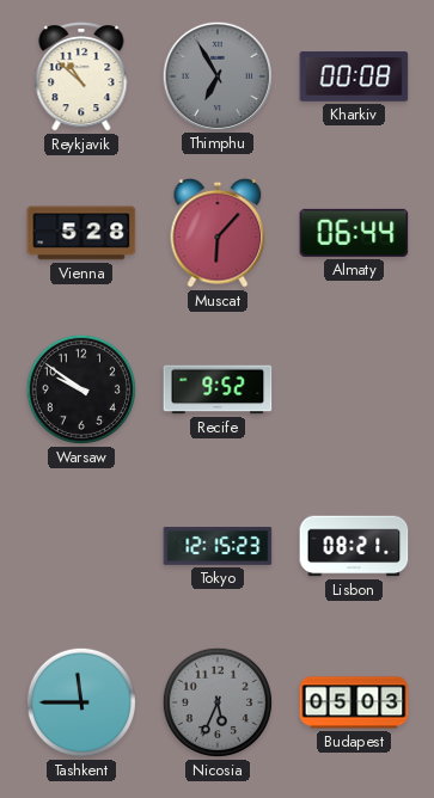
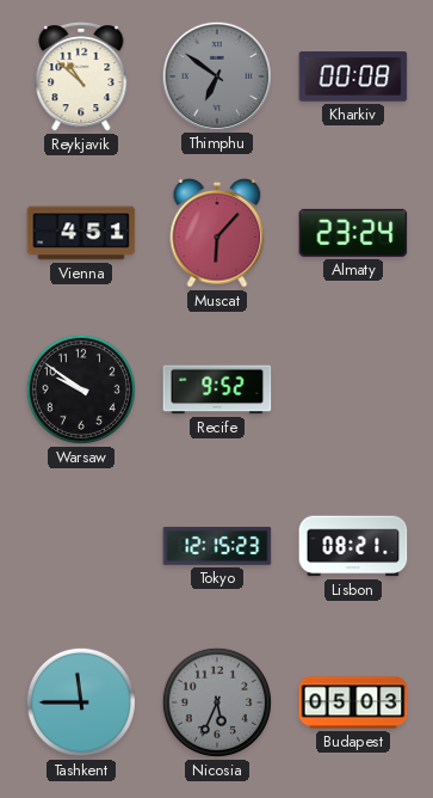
Thimphu: 6:55 -> 6:51 (216, 75)
Vienna: 5:28 -> 4:51 (81, 233)
Almaty: 06:44 -> 23:24 (353, 233)
